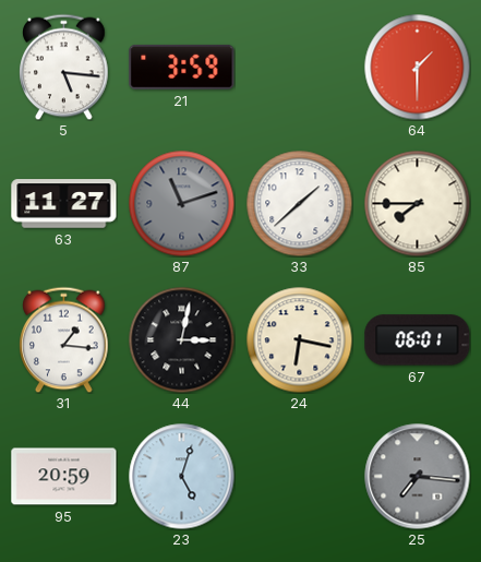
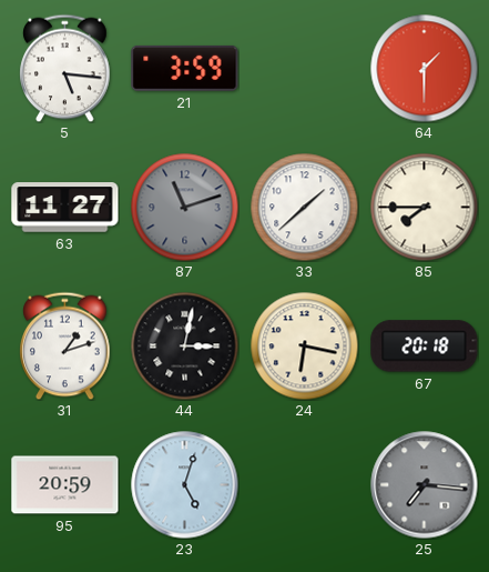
31: 1:16 -> 1:12 (65, 345)
67: 06:01 -> 20:18 (425, 347)
